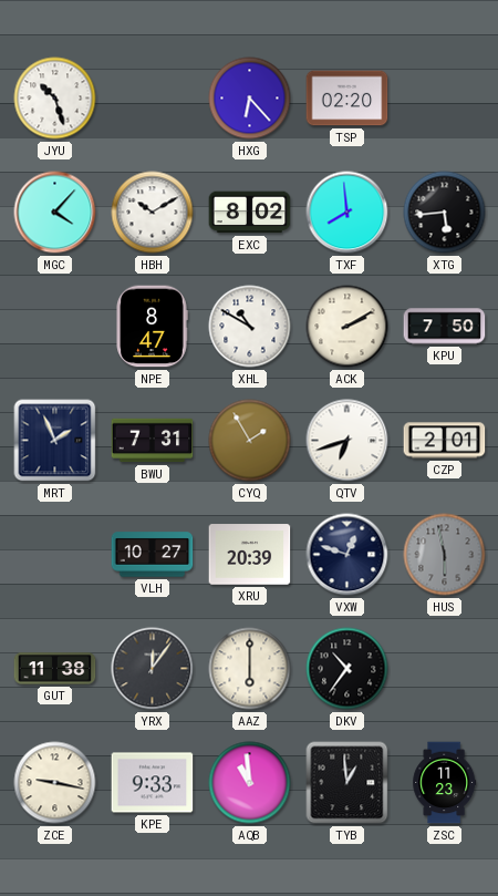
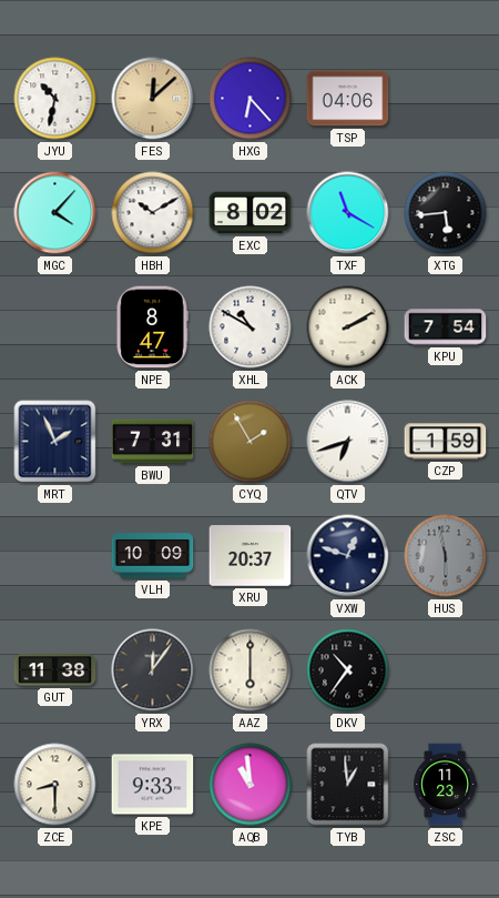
JYU: 10:27 -> 10:32 (55, 99)
FES: none -> 12:08 (153, 99)
TSP: 02:20 -> 04:06 (348, 99)
TXF: 7:59 -> 11:20 (348, 213)
KPU: 7:50 -> 7:54 (446, 327)
CZP: 2:01 -> 1:59 (446, 442)
VLH: 10:27 -> 10:09 (153, 556)
XRU: 20:39 -> 20:37 (251, 556)
ZCE: 9:17 -> 8:30 (55, 785)
